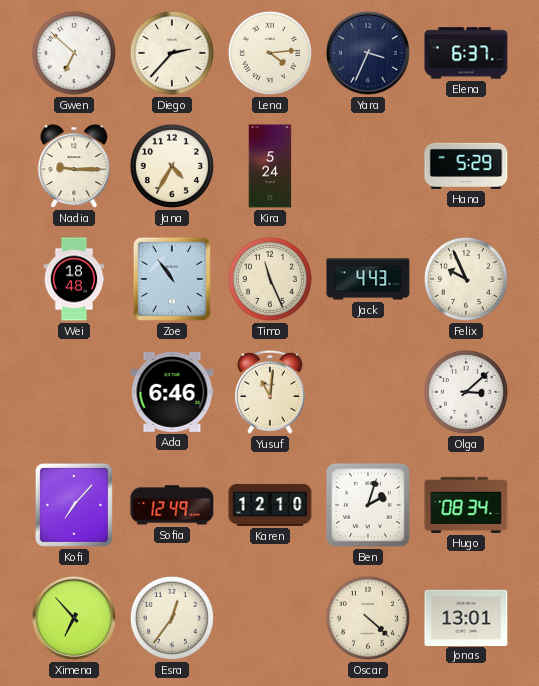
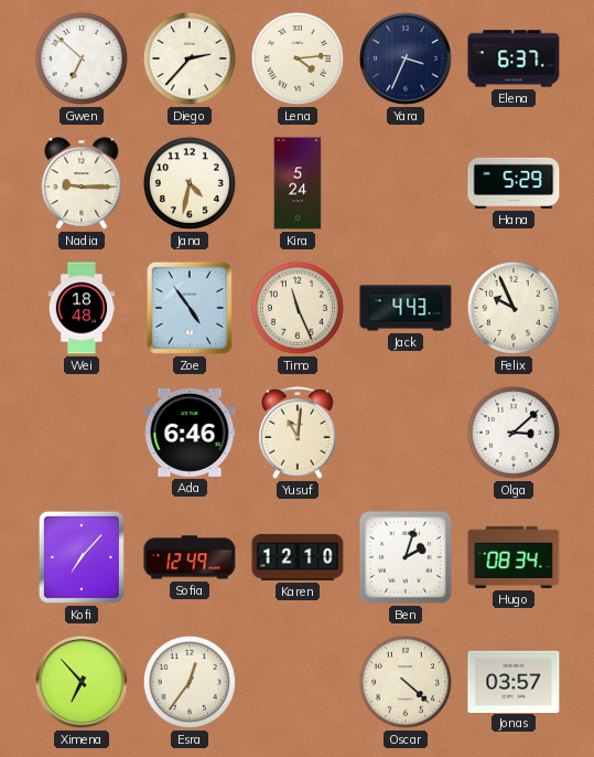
Jana: 4:35 -> 4:32 (190, 183)
Zoe: 10:54 -> 4:54 (190, 308)
Jonas: 13:01 -> 03:57 (514, 681)
